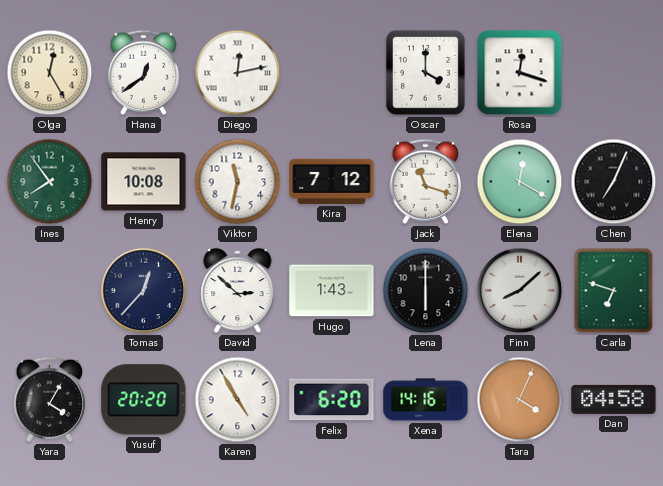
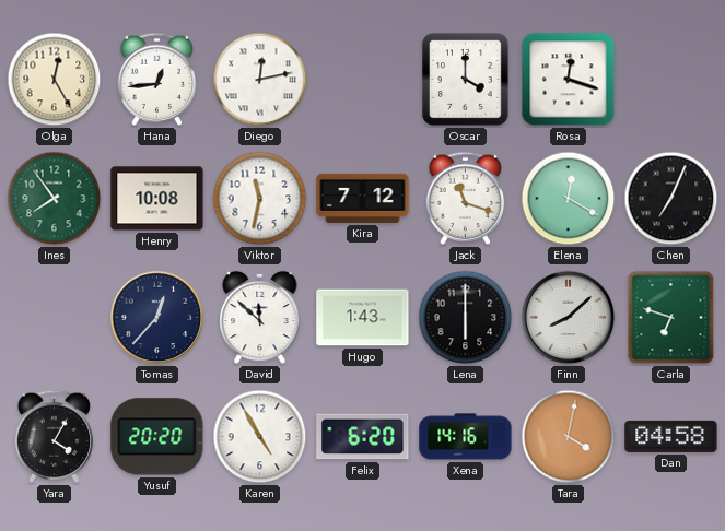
Hana: 12:39 -> 12:44 (157, 79)
David: 2:52 -> 11:52 (260, 318)
Tara: 4:04 -> 4:02 (569, 437)
